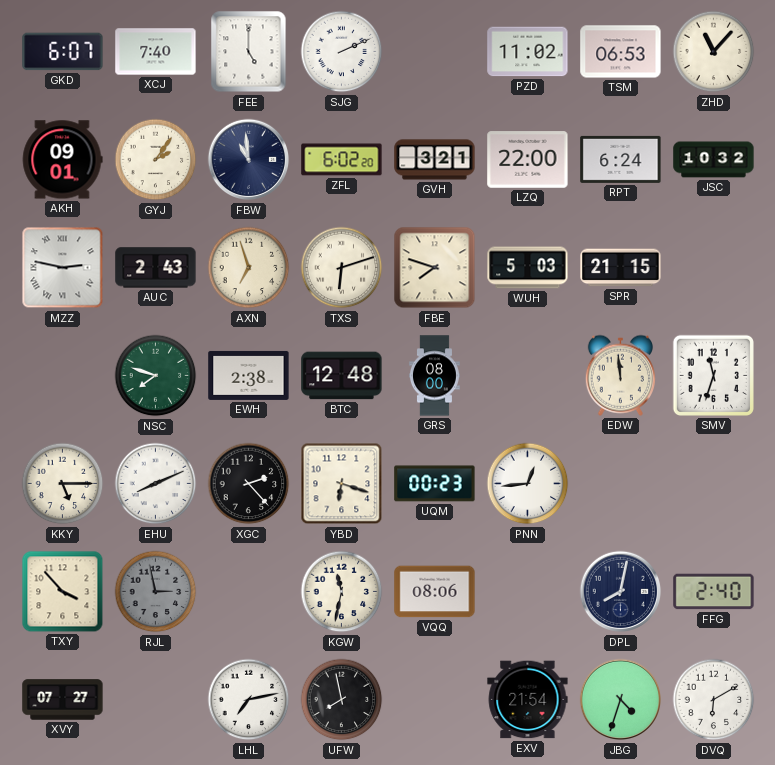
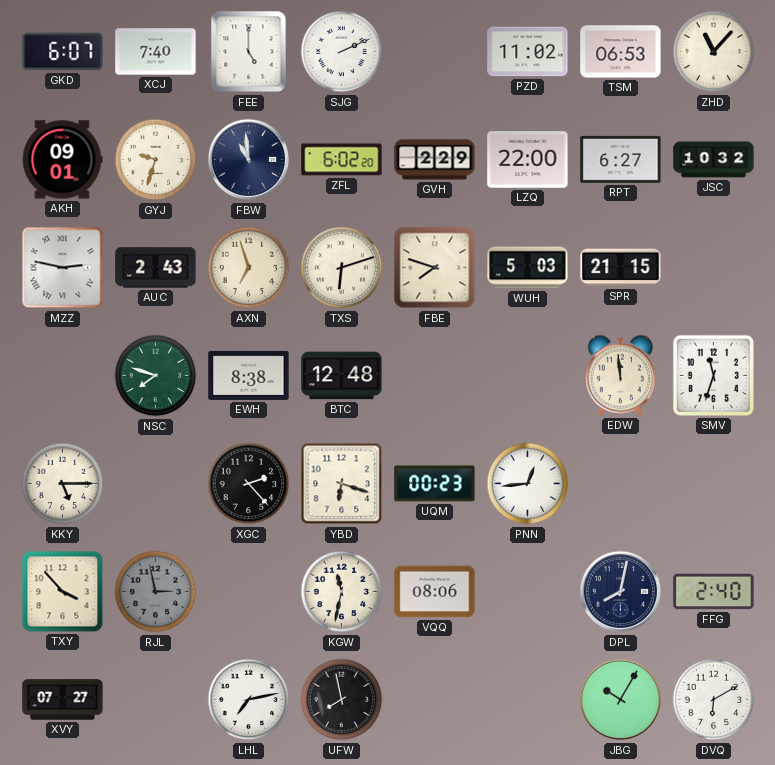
GYJ: 2:06 -> 9:33 (156, 160)
GVH: 3:21 -> 2:29 (435, 160)
RPT: 6:24 -> 6:27 (621, 159)
EWH: 2:38 -> 8:38 (249, 375)
GRS: 08:00 -> none (434, 376)
EHU: 8:11 -> none (156, 484)
EXV: 21:54 -> none (528, 700)
JBG: 4:33 -> 10:05 (621, 700)
